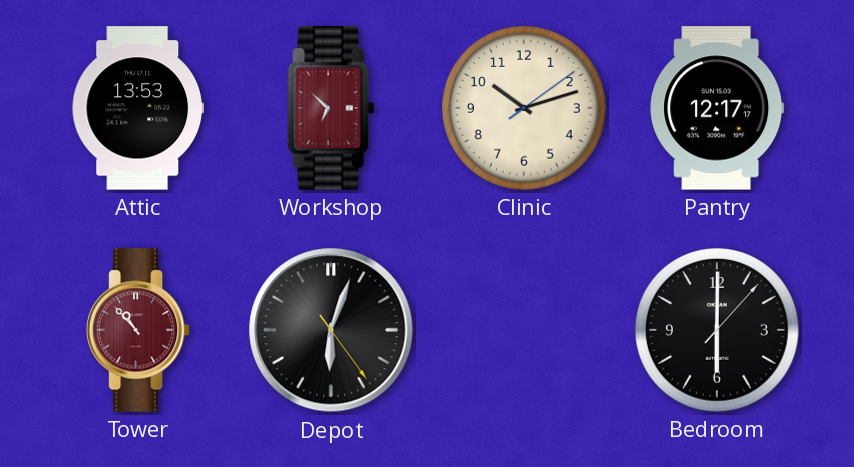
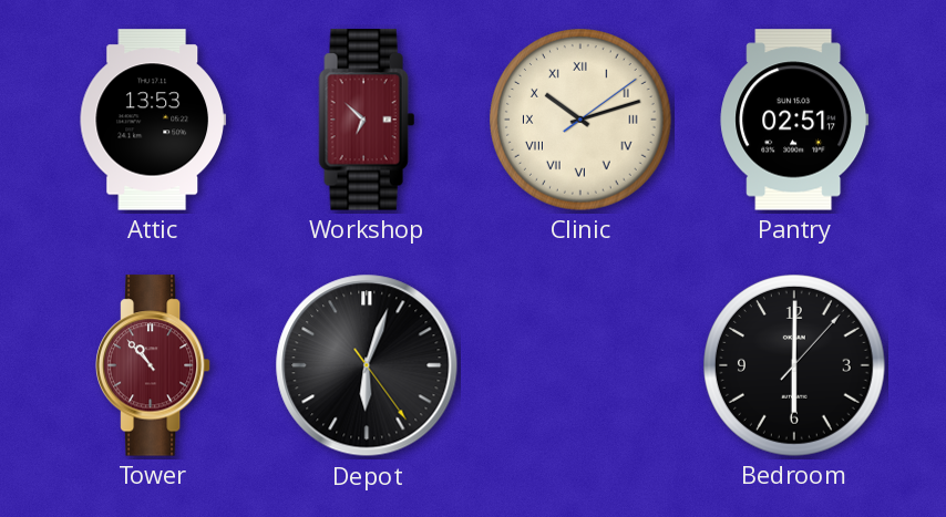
Clinic numerals: Arabic -> Roman (582, 121)
Pantry: 12:17 -> 02:51 (794, 120)
